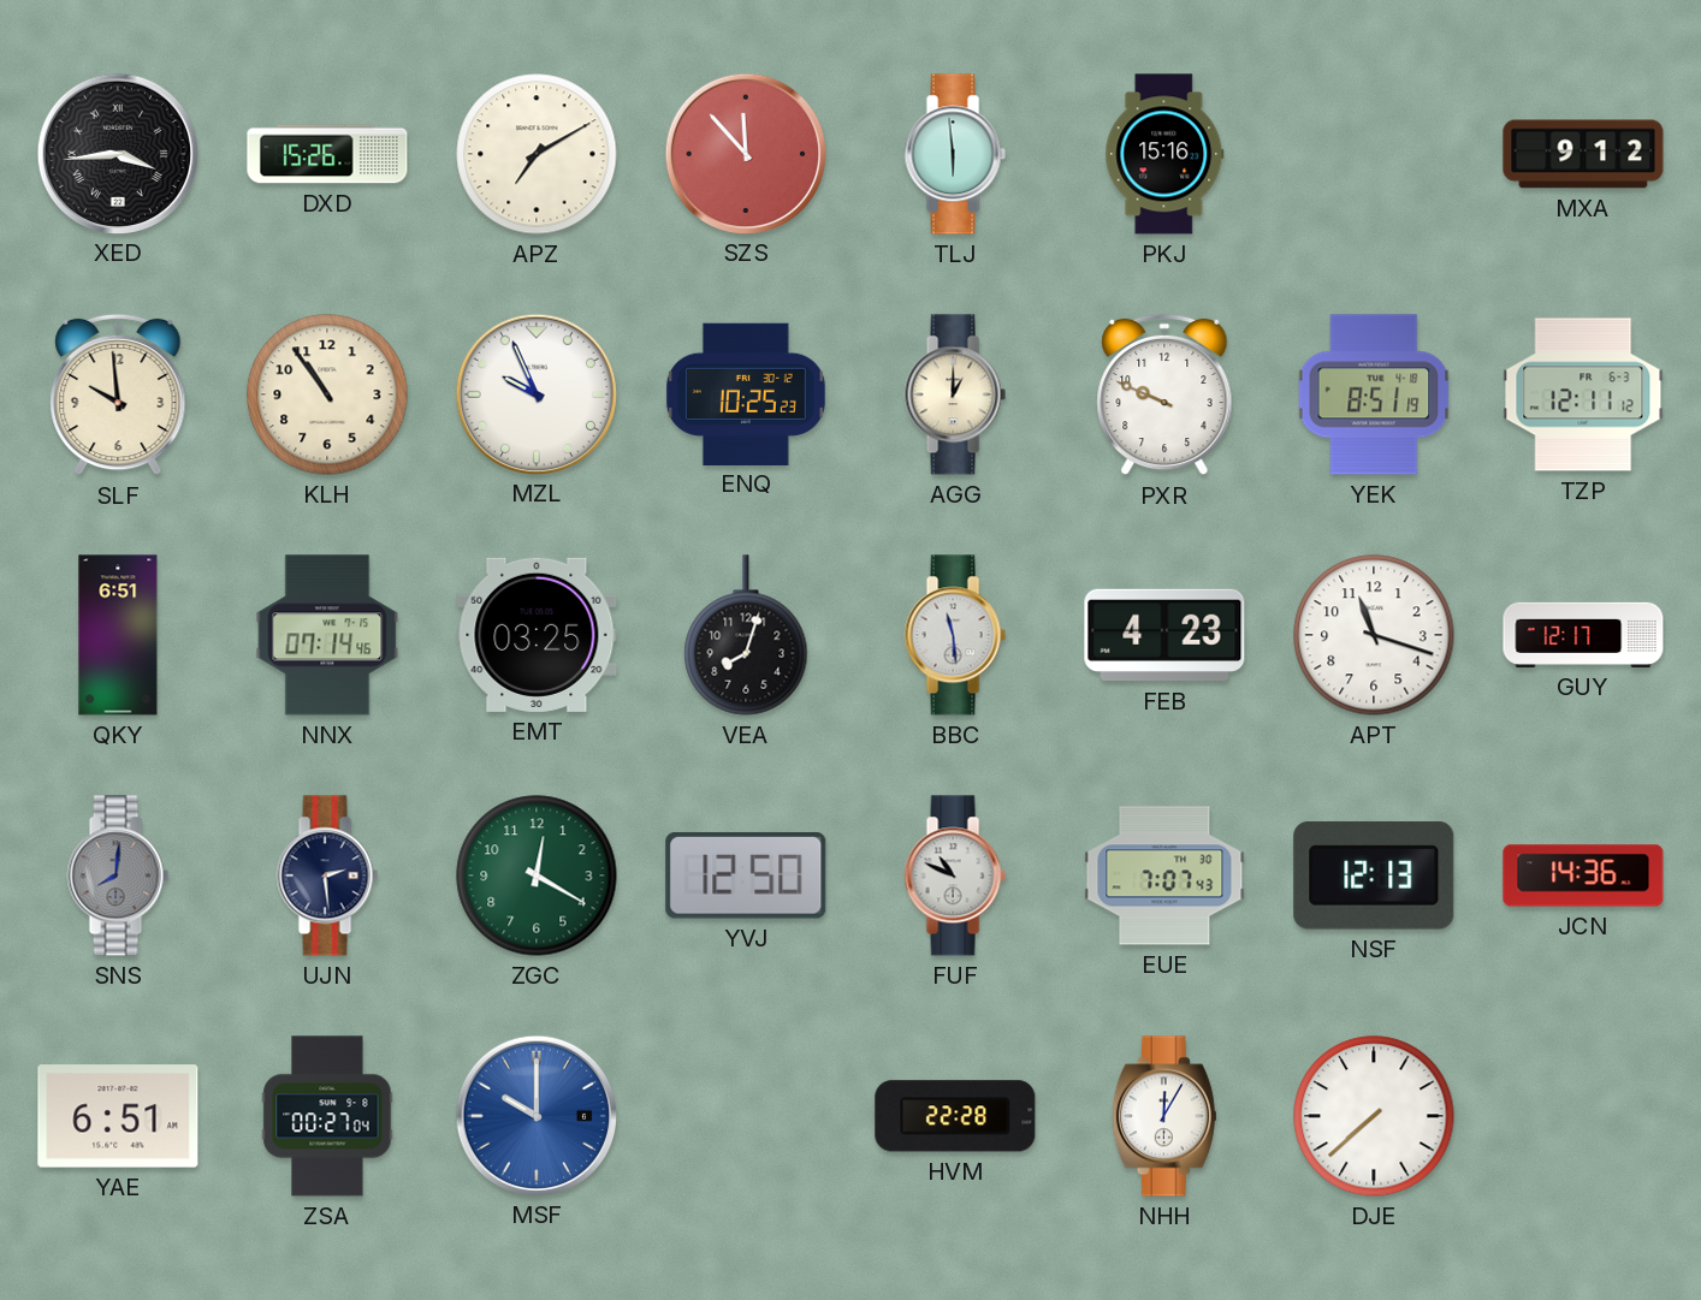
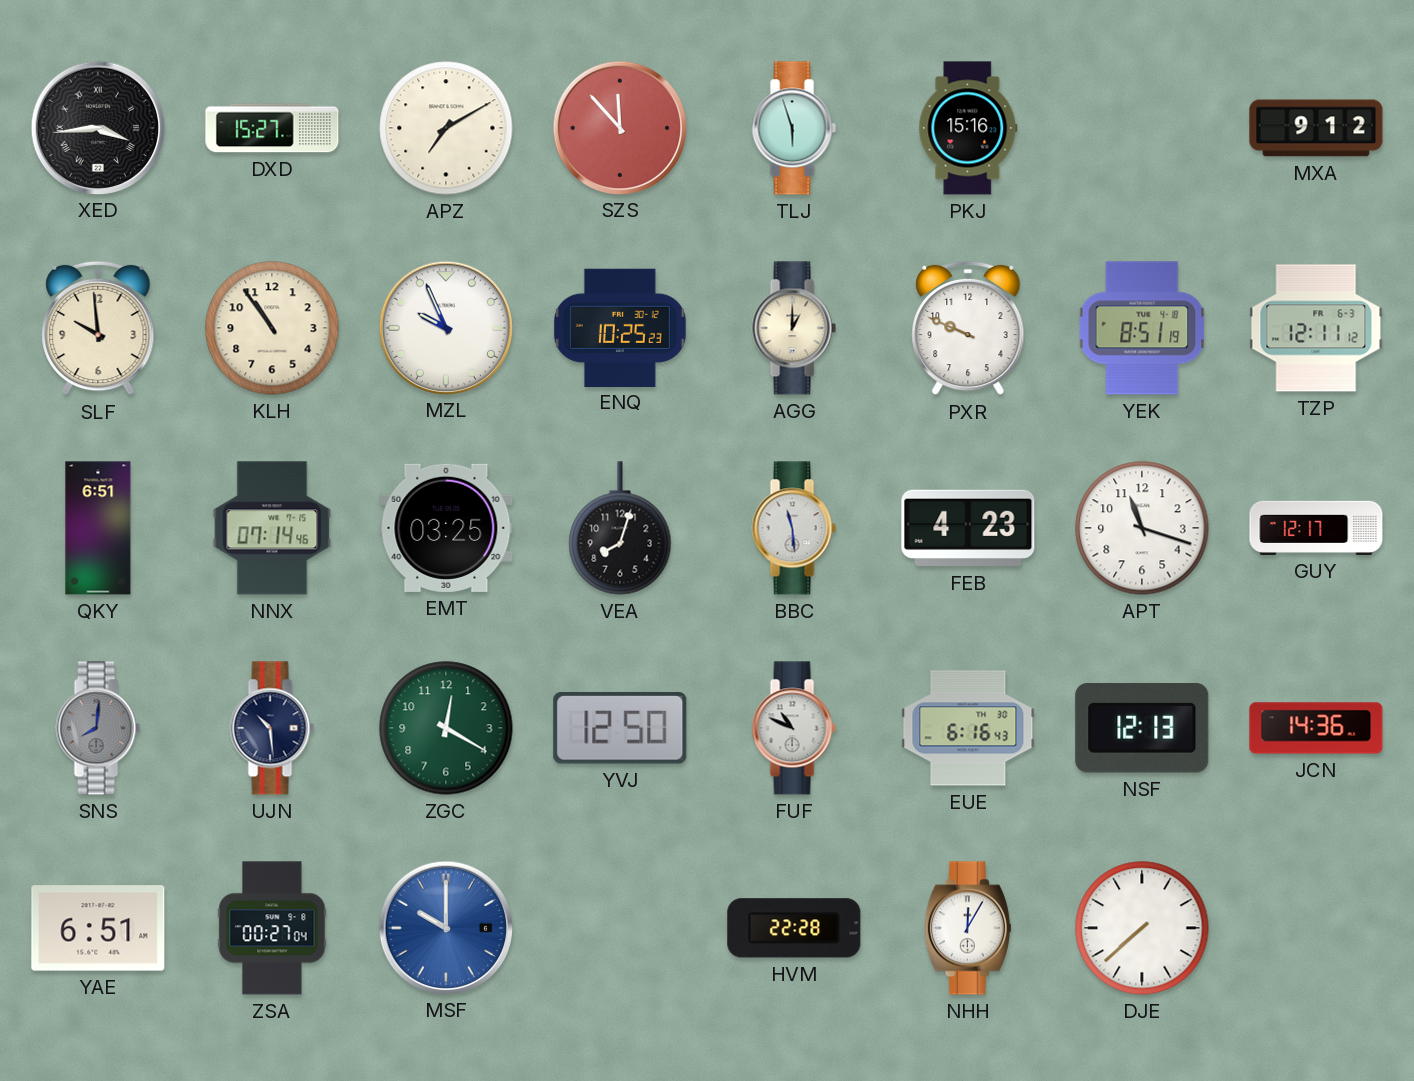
DXD: 15:26 -> 15:27 (272, 128)
TLJ: 5:59 -> 5:57 (794, 128)
UJN: 2:29 -> 10:29 (272, 728)
EUE: 7:07 -> 6:16 (968, 728)
